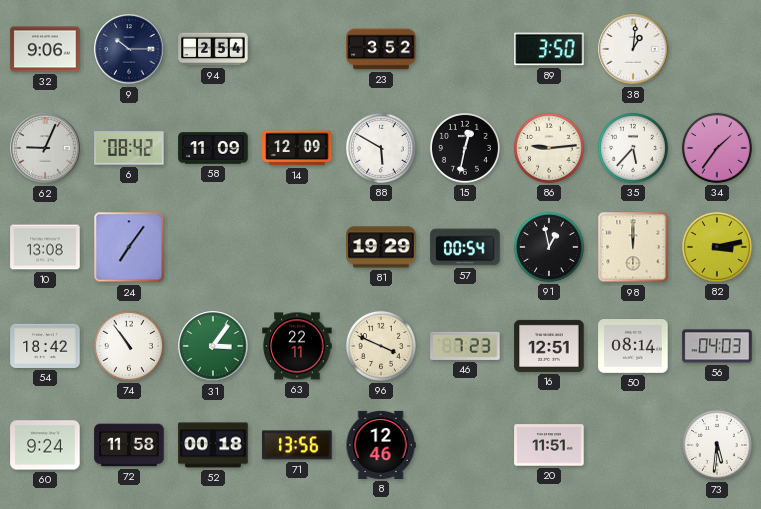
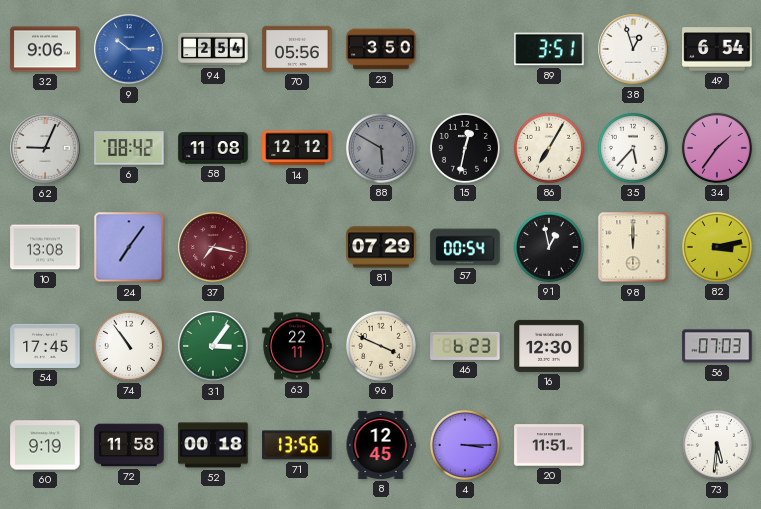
9 dial: navy -> blue (129, 49)
70: none -> 05:56 (297, 49)
23: 3:52 -> 3:50 (381, 49)
89: 3:50 -> 3:51 (549, 49)
38: 1:01 -> 12:57 (633, 49)
49: none -> 6:54 (717, 49)
58: 11:09 -> 11:08 (213, 148)
14: 12:09 -> 12:12 (297, 148)
88 dial: white -> grey (381, 148)
86: 9:14 -> 7:05 (549, 148)
37: none -> 7:17 (213, 247)
81: 19:29 -> 07:29 (381, 247)
54: 18:42 -> 17:45 (45, 346)
46: 7:23 -> 6:23 (465, 346)
16: 12:51 -> 12:30 (549, 346)
50: 08:14 -> none (633, 347)
56: 04:03 -> 07:03 (717, 346)
60: 9:24 -> 9:19 (45, 445)
8: 12:46 -> 12:45 (381, 445)
4: none -> 3:15 (465, 445)
